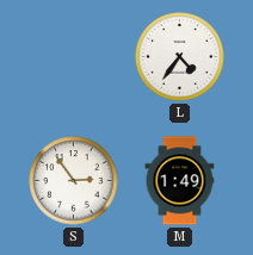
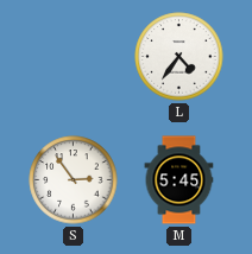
M: 1:49 -> 5:45 (179, 180)
